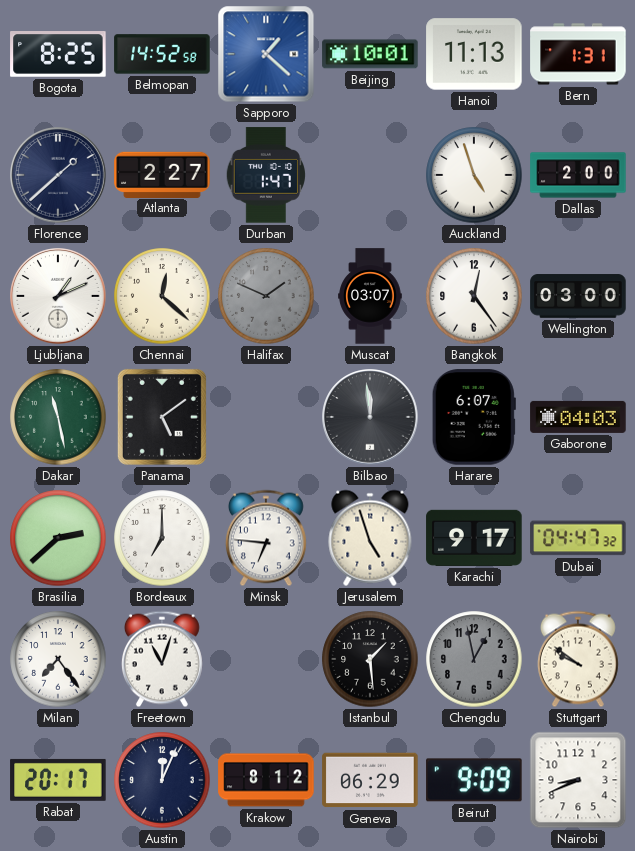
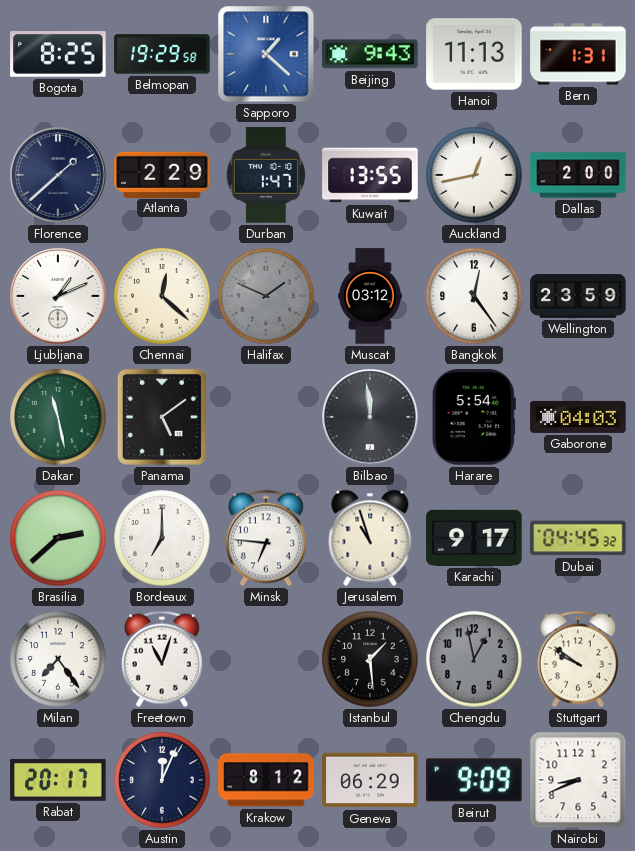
Belmopan: 14:52 -> 19:29 (162, 54)
Beijing: 10:01 -> 9:43 (370, 54)
Atlanta: 2:27 -> 2:29 (162, 174)
Kuwait: none -> 13:55 (370, 175)
Auckland: 4:57 -> 12:43 (474, 175)
Muscat: 03:07 -> 03:12 (370, 296)
Wellington: 03:00 -> 23:59 (578, 296)
Harare: 6:07 -> 5:54 (474, 417)
Jerusalem: 4:57 -> 10:57 (370, 538)
Dubai: 04:47 -> 04:45 (578, 538)
